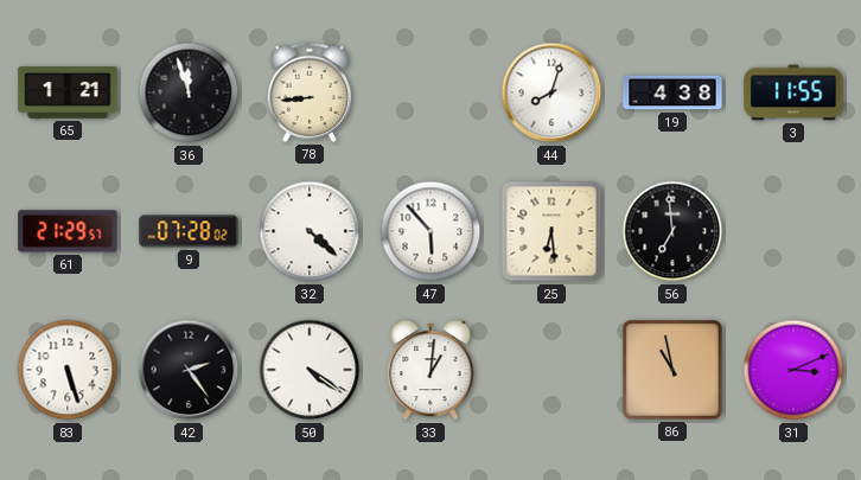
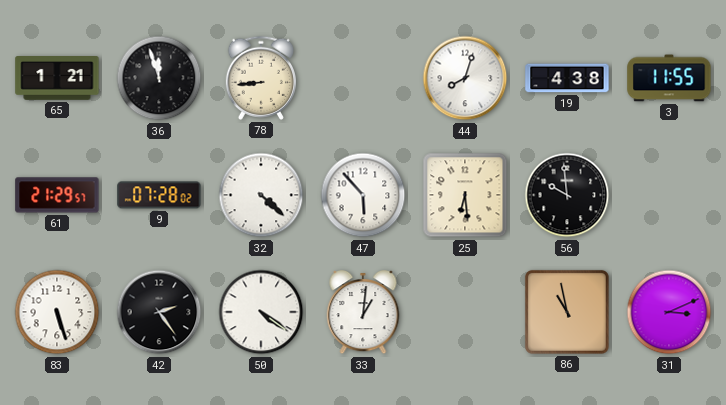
56: 6:59 -> 9:59 (567, 195)
